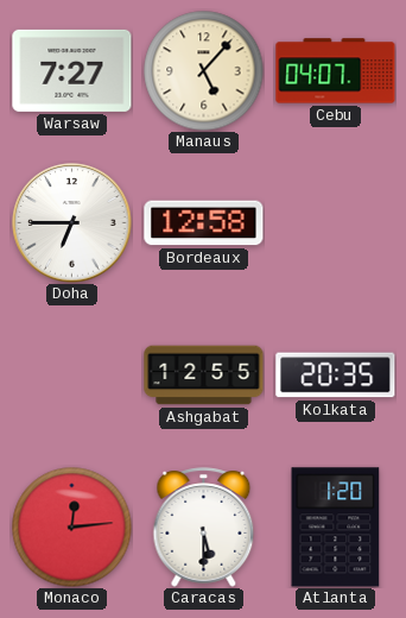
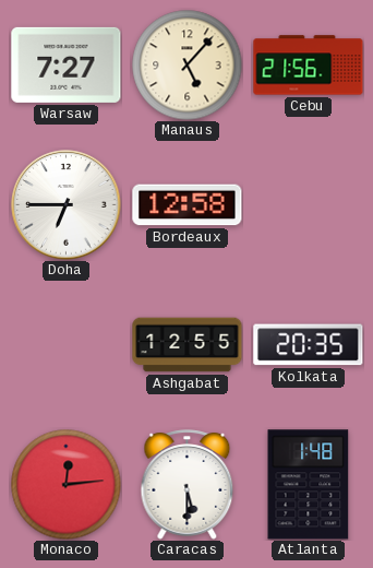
Cebu: 04:07 -> 21:56 (309, 66)
Atlanta: 1:20 -> 1:48 (309, 485)
